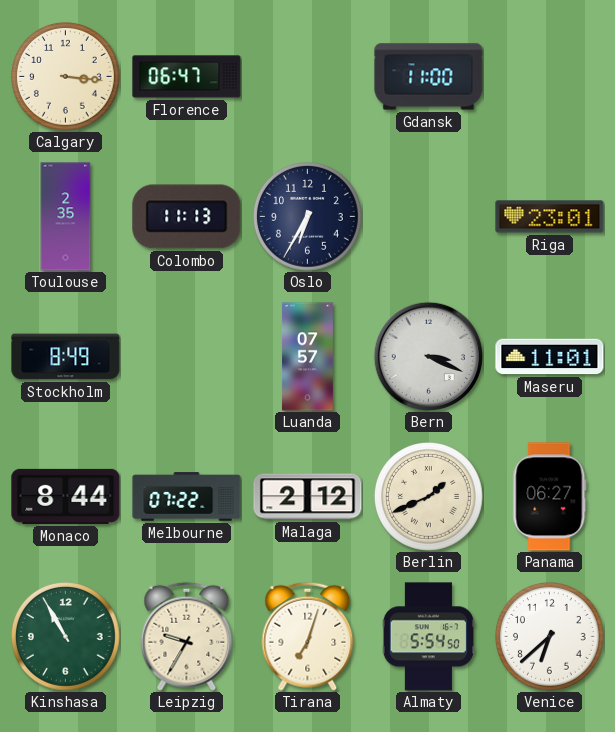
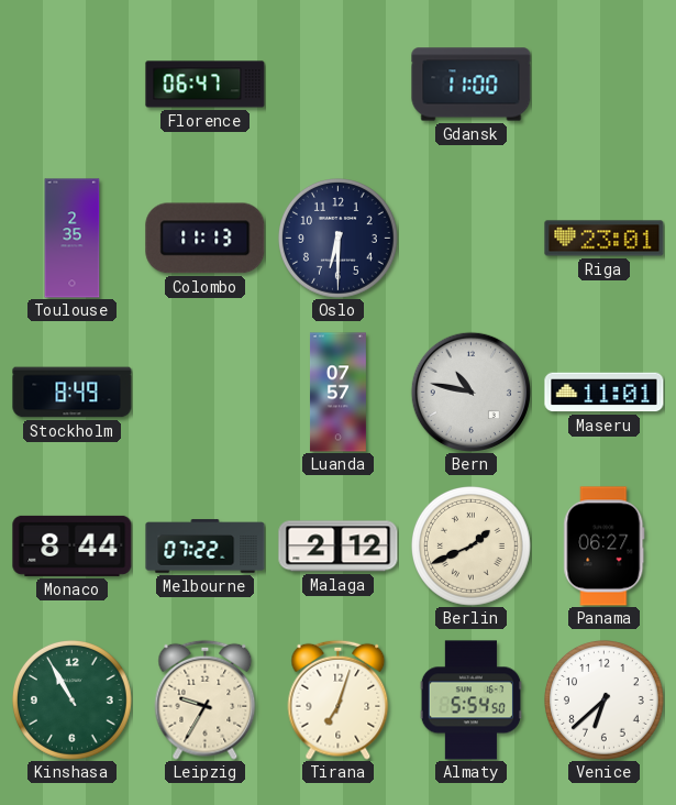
Calgary: 3:16 -> none (66, 77)
Oslo: 6:35 -> 6:30 (339, 239)
Bern: 3:19 -> 10:47 (470, 392)
